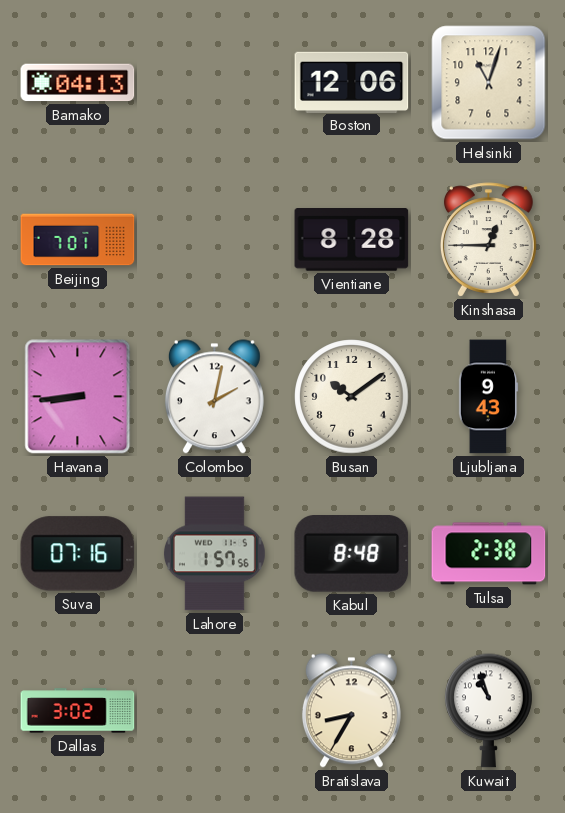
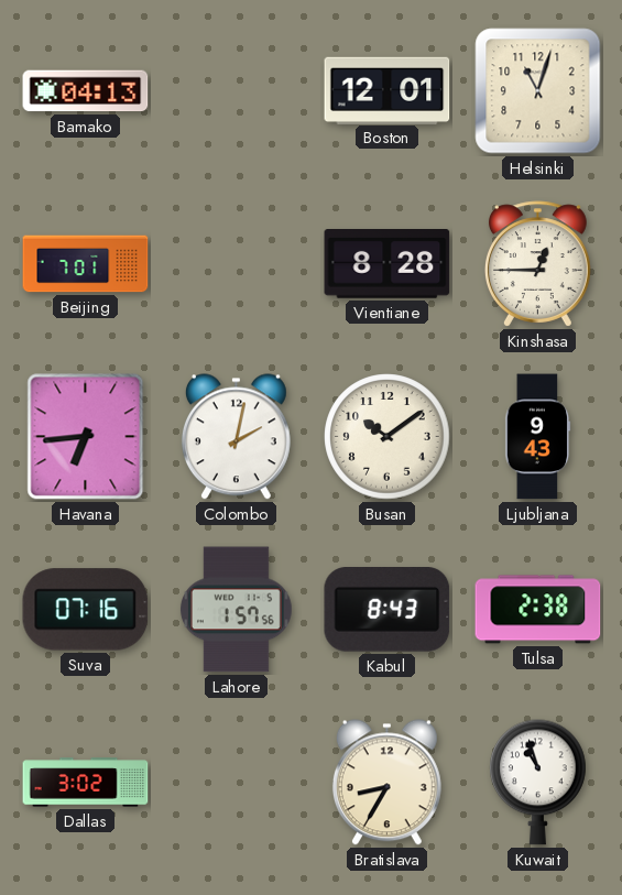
Boston: 12:06 -> 12:01 (388, 90)
Havana: 8:44 -> 6:44 (86, 437)
Kabul: 8:48 -> 8:43 (388, 610)
